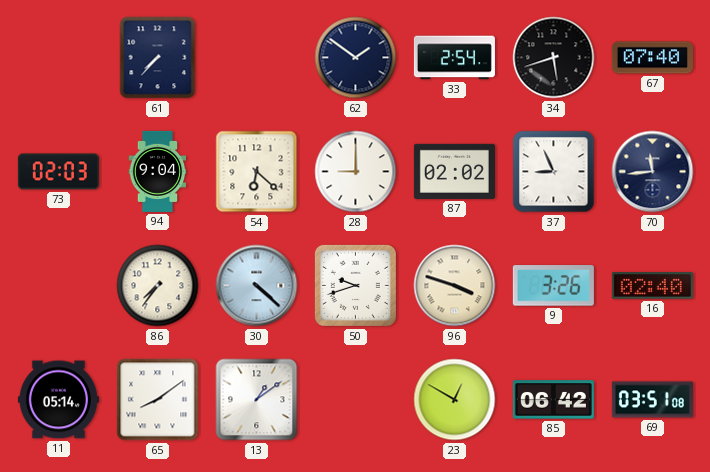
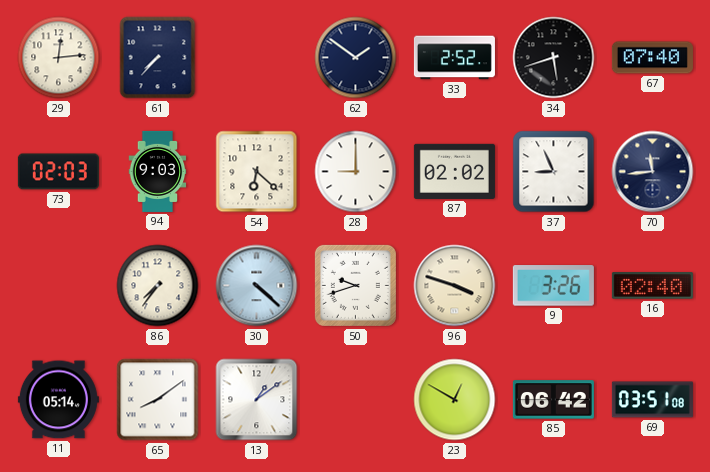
29: none -> 12:14 (59, 58)
33: 2:54 -> 2:52 (454, 58)
94: 9:04 -> 9:03 (158, 171)
